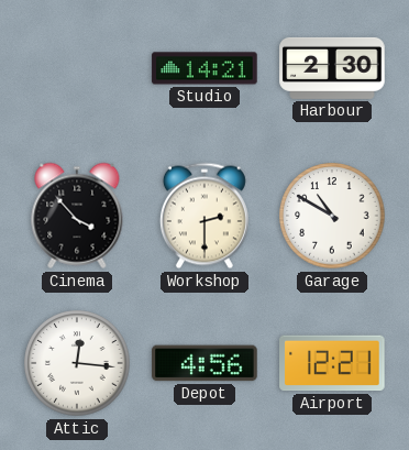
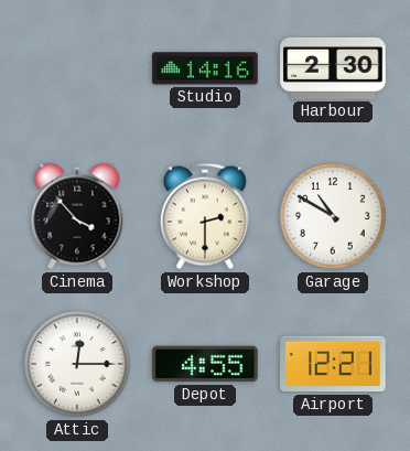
Studio: 14:21 -> 14:16 (205, 68)
Attic: 12:16 -> 12:15 (77, 364)
Depot: 4:56 -> 4:55 (205, 364)
